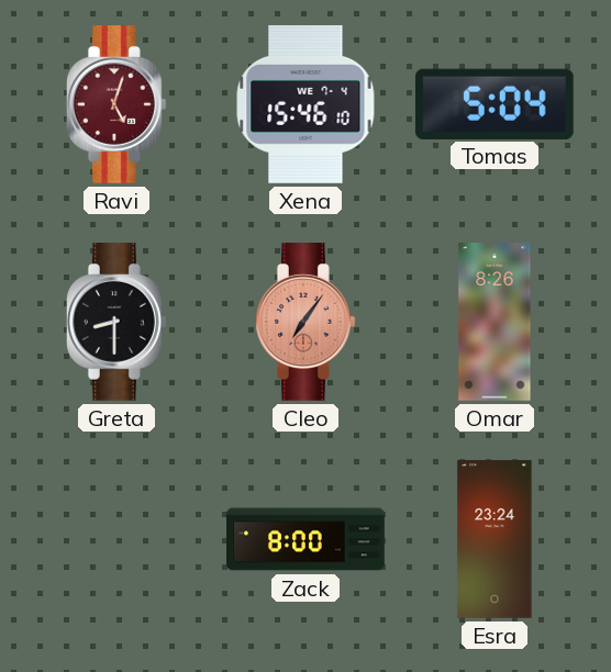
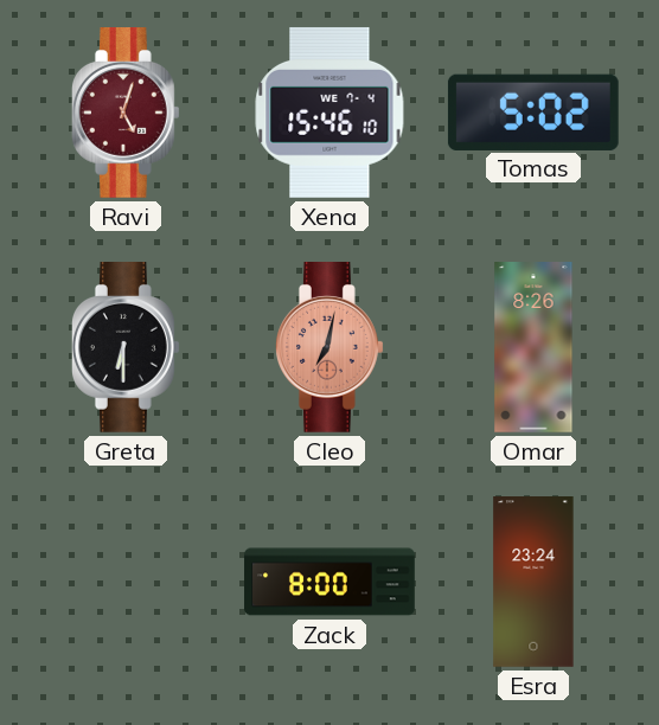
Tomas: 5:04 -> 5:02 (533, 111)
Greta: 8:30 -> 6:30 (126, 348)
Cleo: 7:06 -> 7:02 (329, 348)
